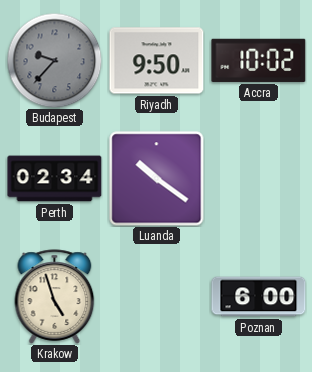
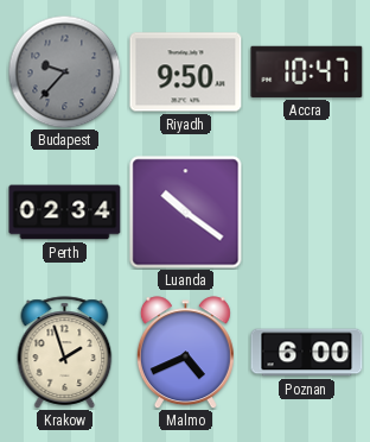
Accra: 10:02 -> 10:47 (307, 71)
Krakow: 4:57 -> 1:57 (65, 353)
Malmo: none -> 4:41 (185, 353)
